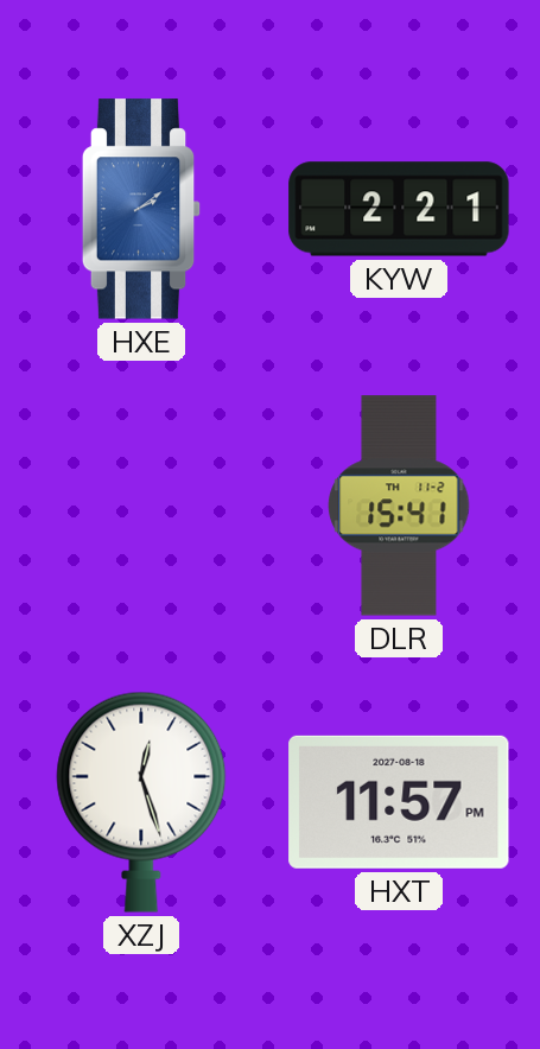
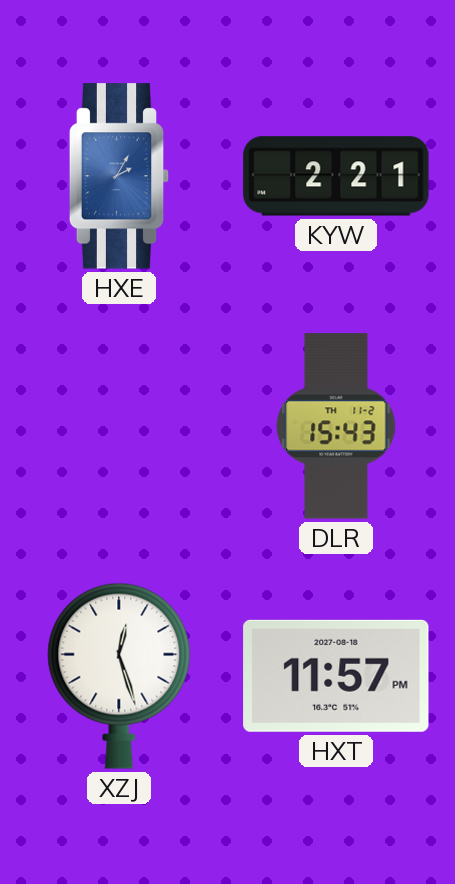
HXE: 2:09 -> 2:05 (119, 176)
DLR: 15:41 -> 15:43 (336, 426)
